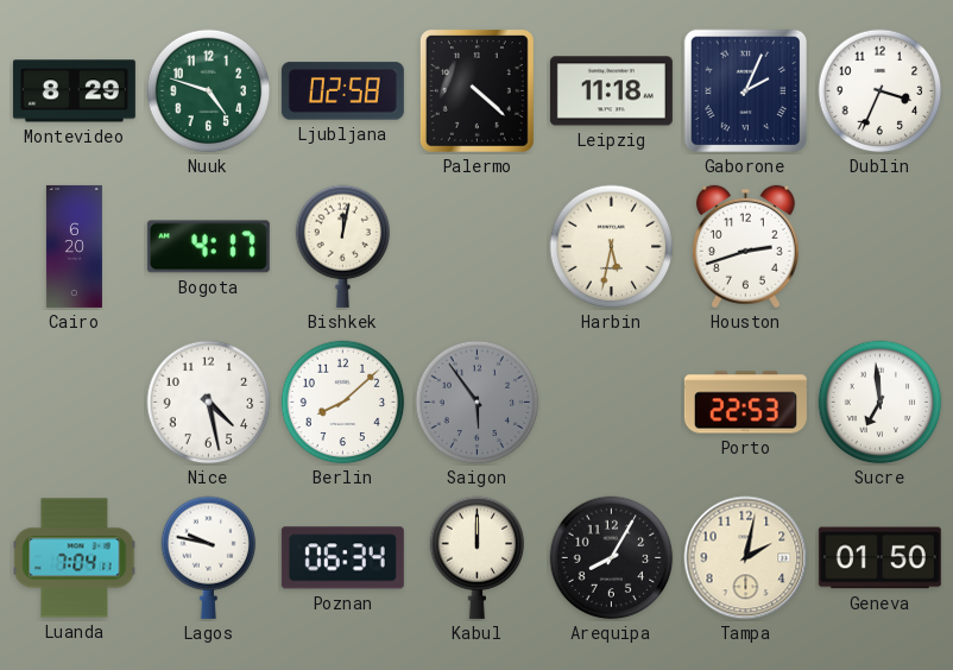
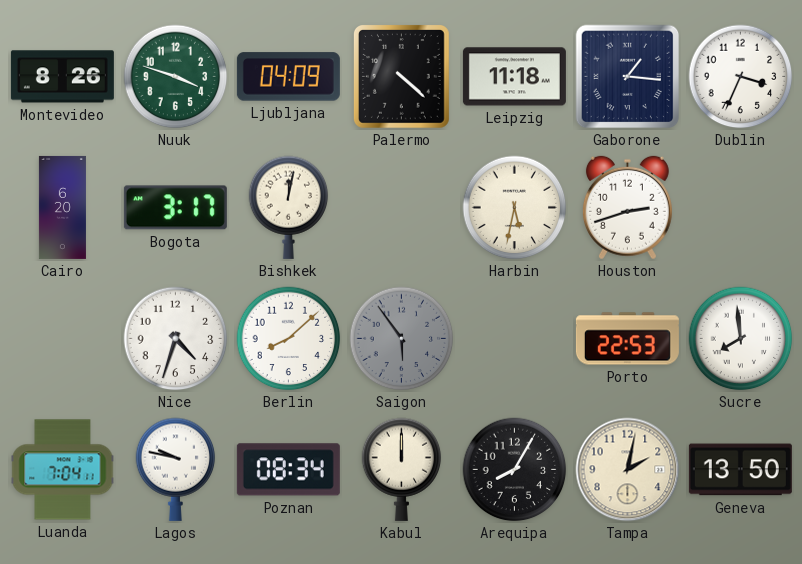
Montevideo: 8:29 -> 8:26 (62, 77)
Nuuk: 4:48 -> 3:48 (176, 77)
Ljubljana: 02:58 -> 04:09 (288, 77)
Gaborone: 2:04 -> 1:16 (628, 77)
Bogota: 4:17 -> 3:17 (175, 208)
Nice: 4:28 -> 4:33 (176, 339)
Sucre: 6:59 -> 7:59 (741, 339)
Poznan: 06:34 -> 08:34 (288, 470)
Geneva: 01:50 -> 13:50 (740, 470)
